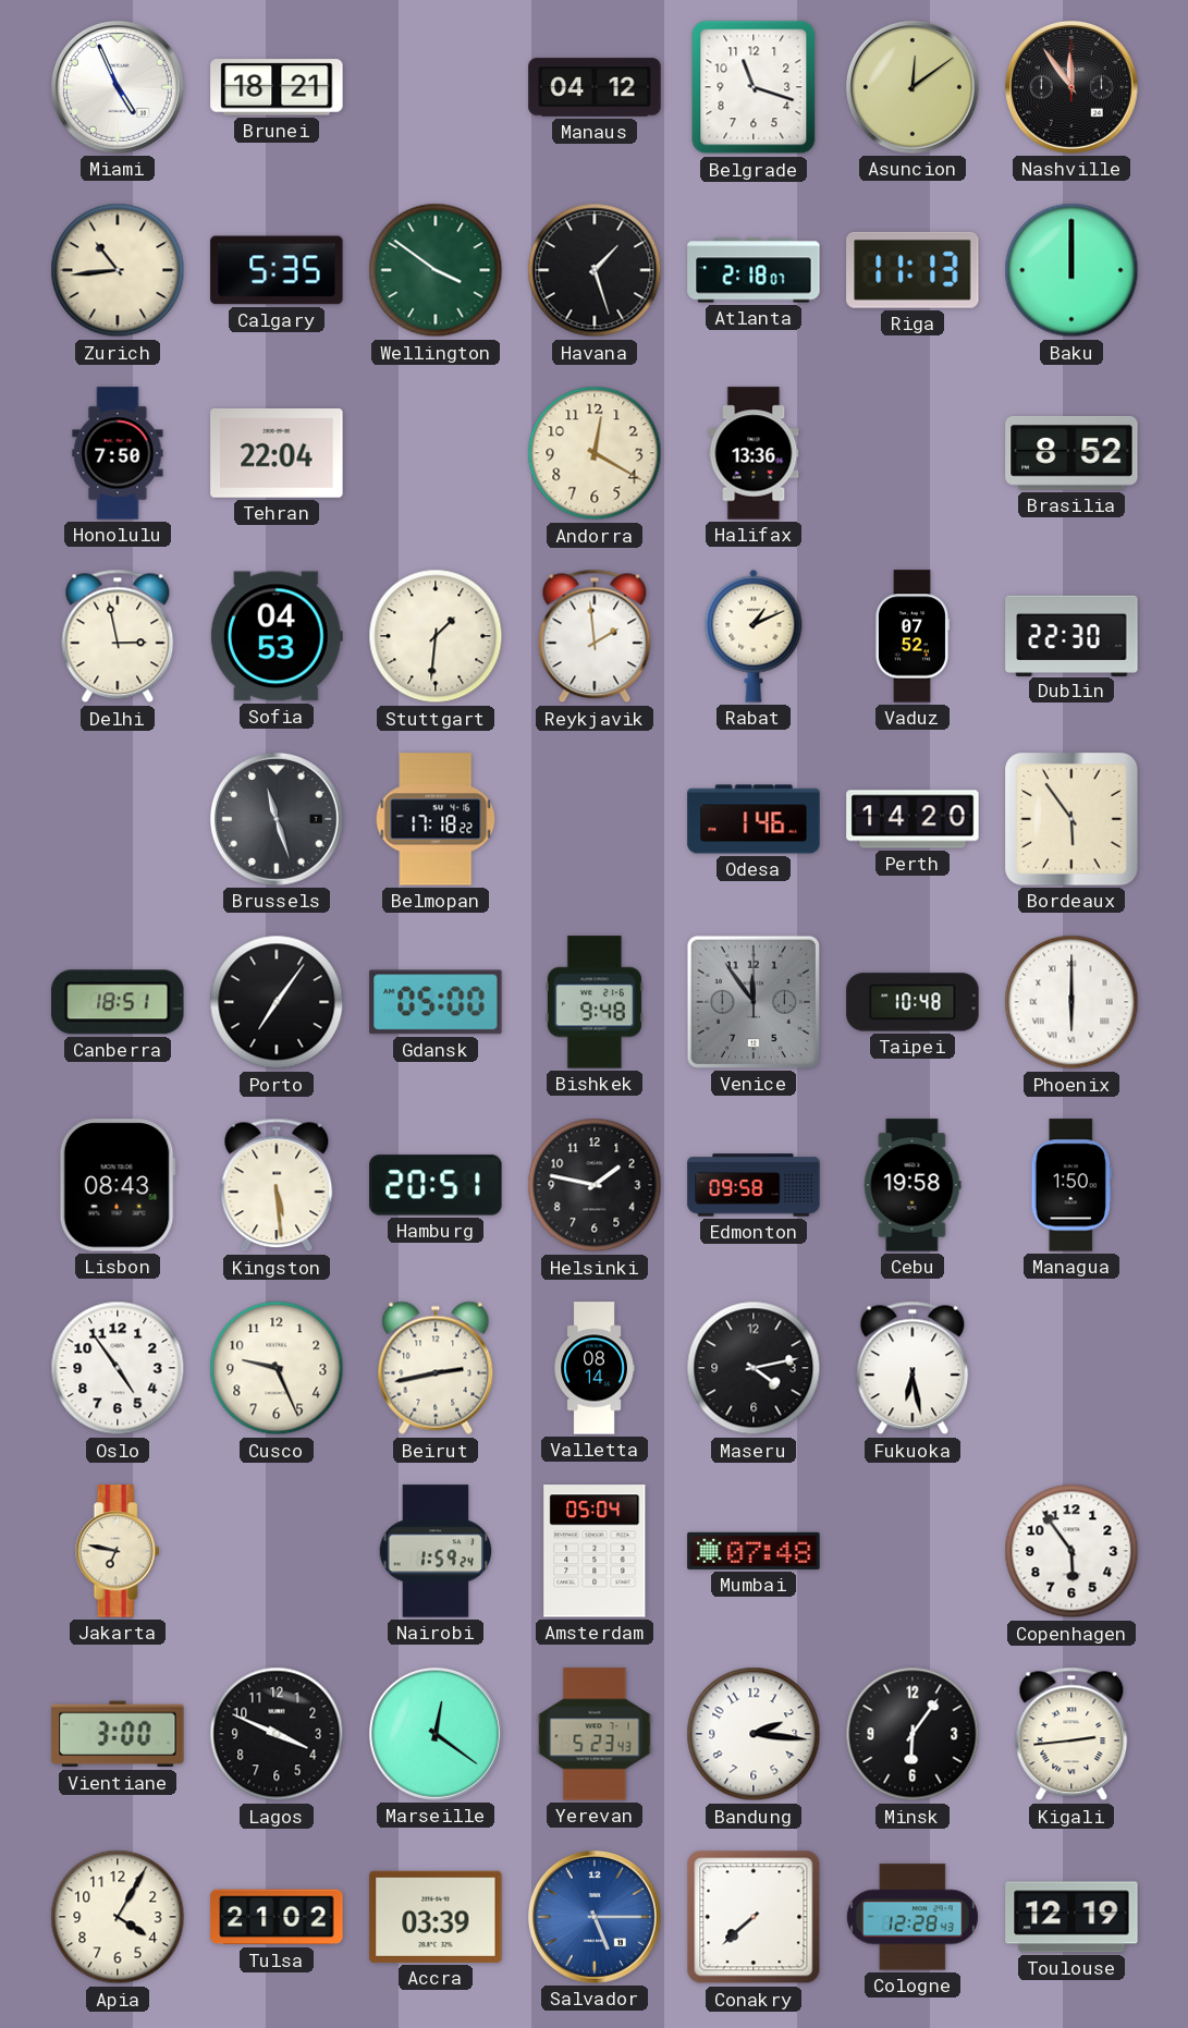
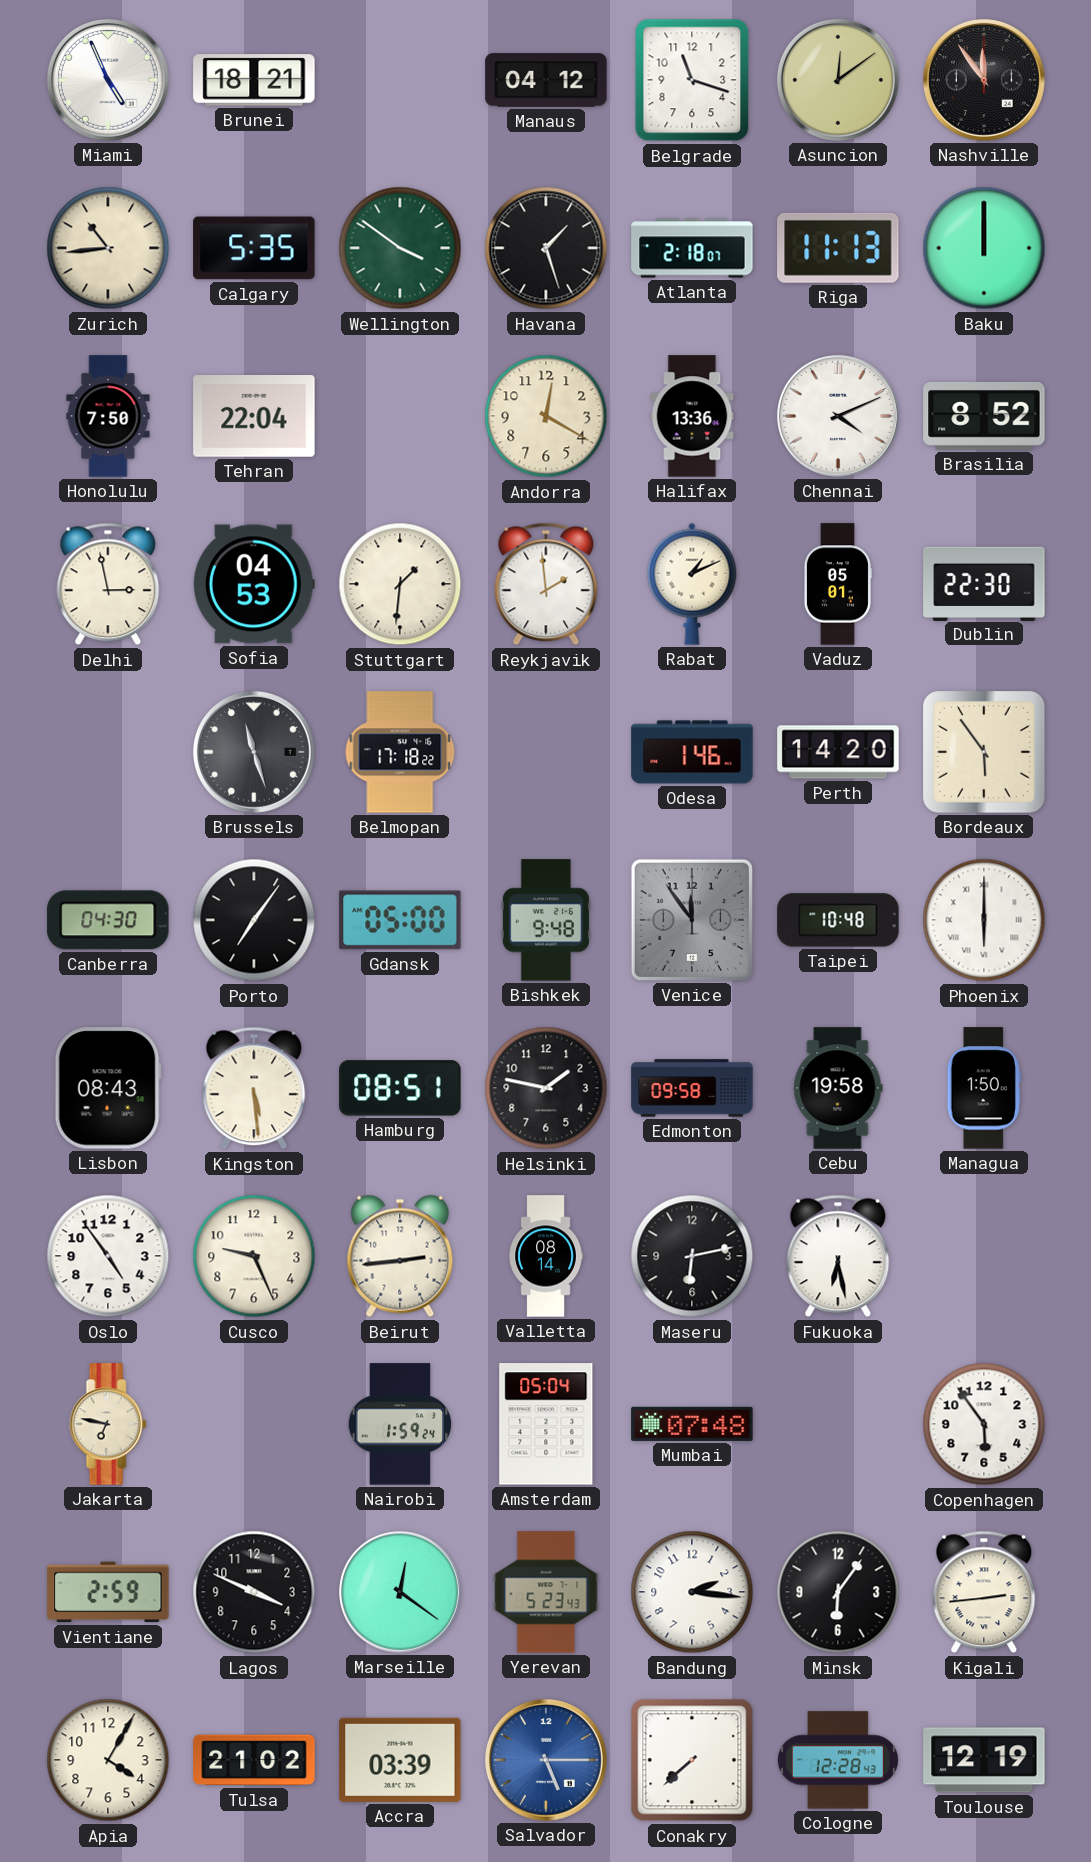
Chennai: none -> 4:11 (838, 416)
Vaduz: 07:52 -> 05:01 (837, 584)
Canberra: 18:51 -> 04:30 (108, 920)
Hamburg: 20:51 -> 08:51 (400, 1088)
Beirut: 2:43 -> 2:44 (400, 1256)
Maseru: 4:13 -> 6:13 (692, 1256)
Vientiane: 3:00 -> 2:59 (108, 1592)
